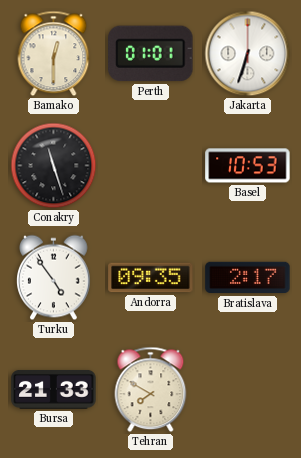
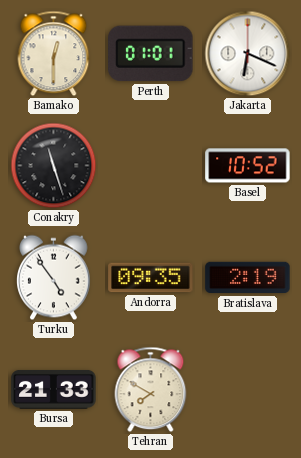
Jakarta: 6:33 -> 6:19 (248, 54)
Basel: 10:53 -> 10:52 (248, 166)
Bratislava: 2:17 -> 2:19 (248, 278)
